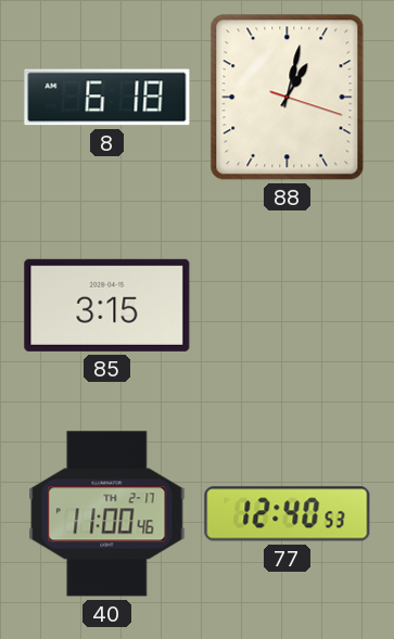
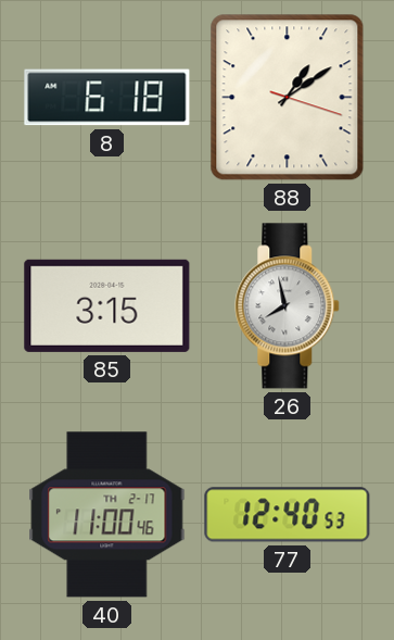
88: 1:02 -> 1:09 (288, 98)
26: none -> 7:58 (288, 306)
